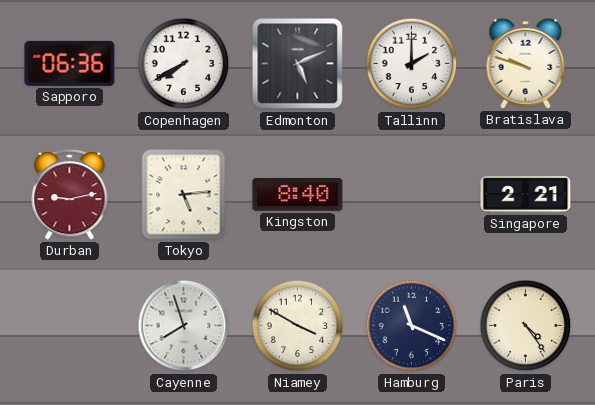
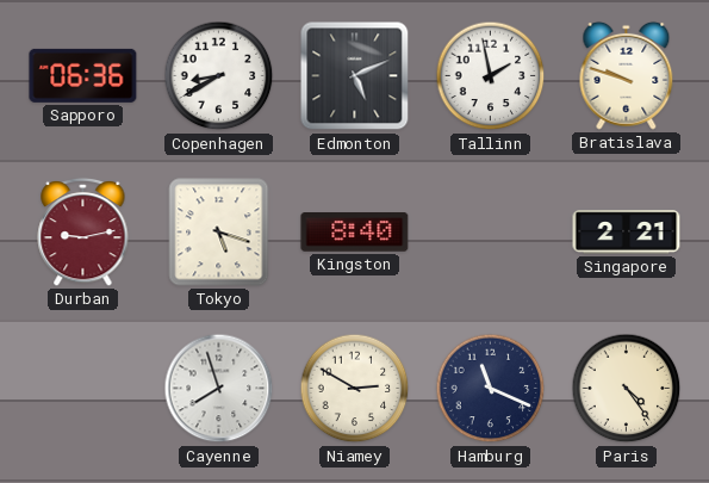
Copenhagen: 7:40 -> 8:40 (219, 76)
Tallinn: 2:00 -> 1:58 (491, 76)
Tokyo: 5:14 -> 5:18 (219, 233)
Niamey: 3:50 -> 2:50 (355, 389)
